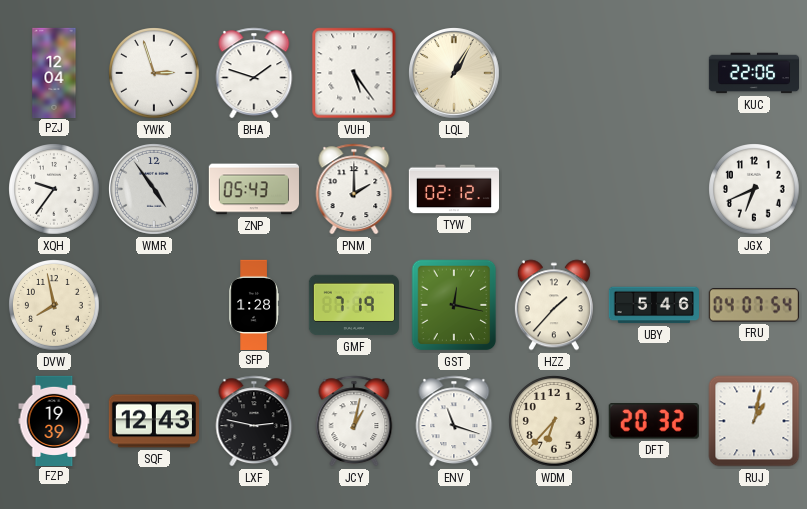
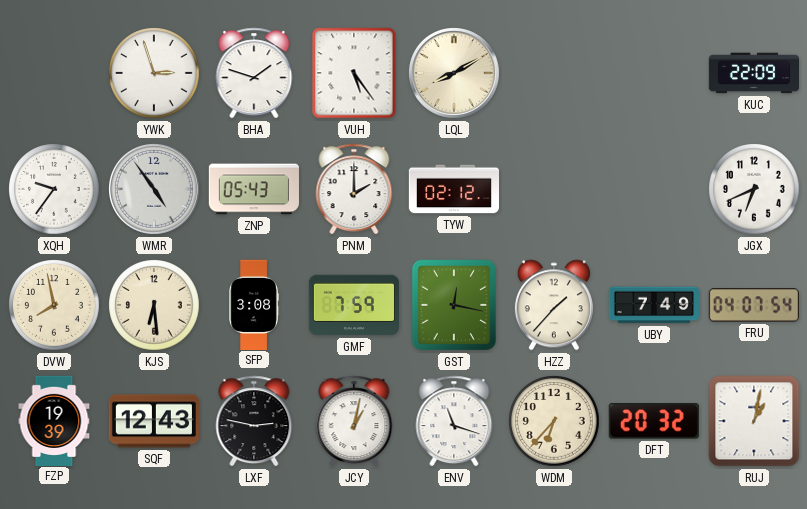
PZJ: 12:04 -> none (54, 72)
LQL: 1:05 -> 8:10 (455, 74)
KUC: 22:06 -> 22:09 (753, 73)
KJS: none -> 6:29 (154, 305)
SFP: 1:28 -> 3:08 (254, 304)
GMF: 7:19 -> 7:59 (354, 305)
UBY: 5:46 -> 7:49 (654, 305)
